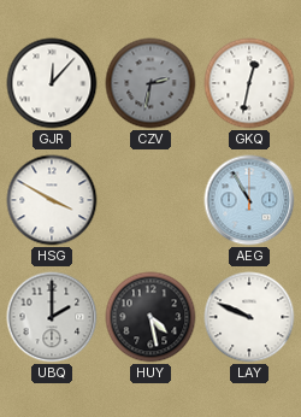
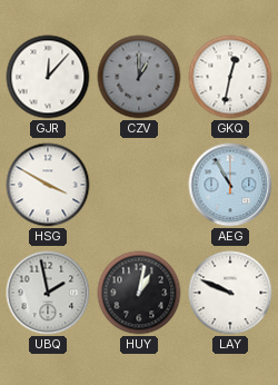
CZV: 2:32 -> 1:00 (139, 77)
UBQ: 2:00 -> 1:58 (48, 293)
HUY: 4:28 -> 1:02 (139, 293)
